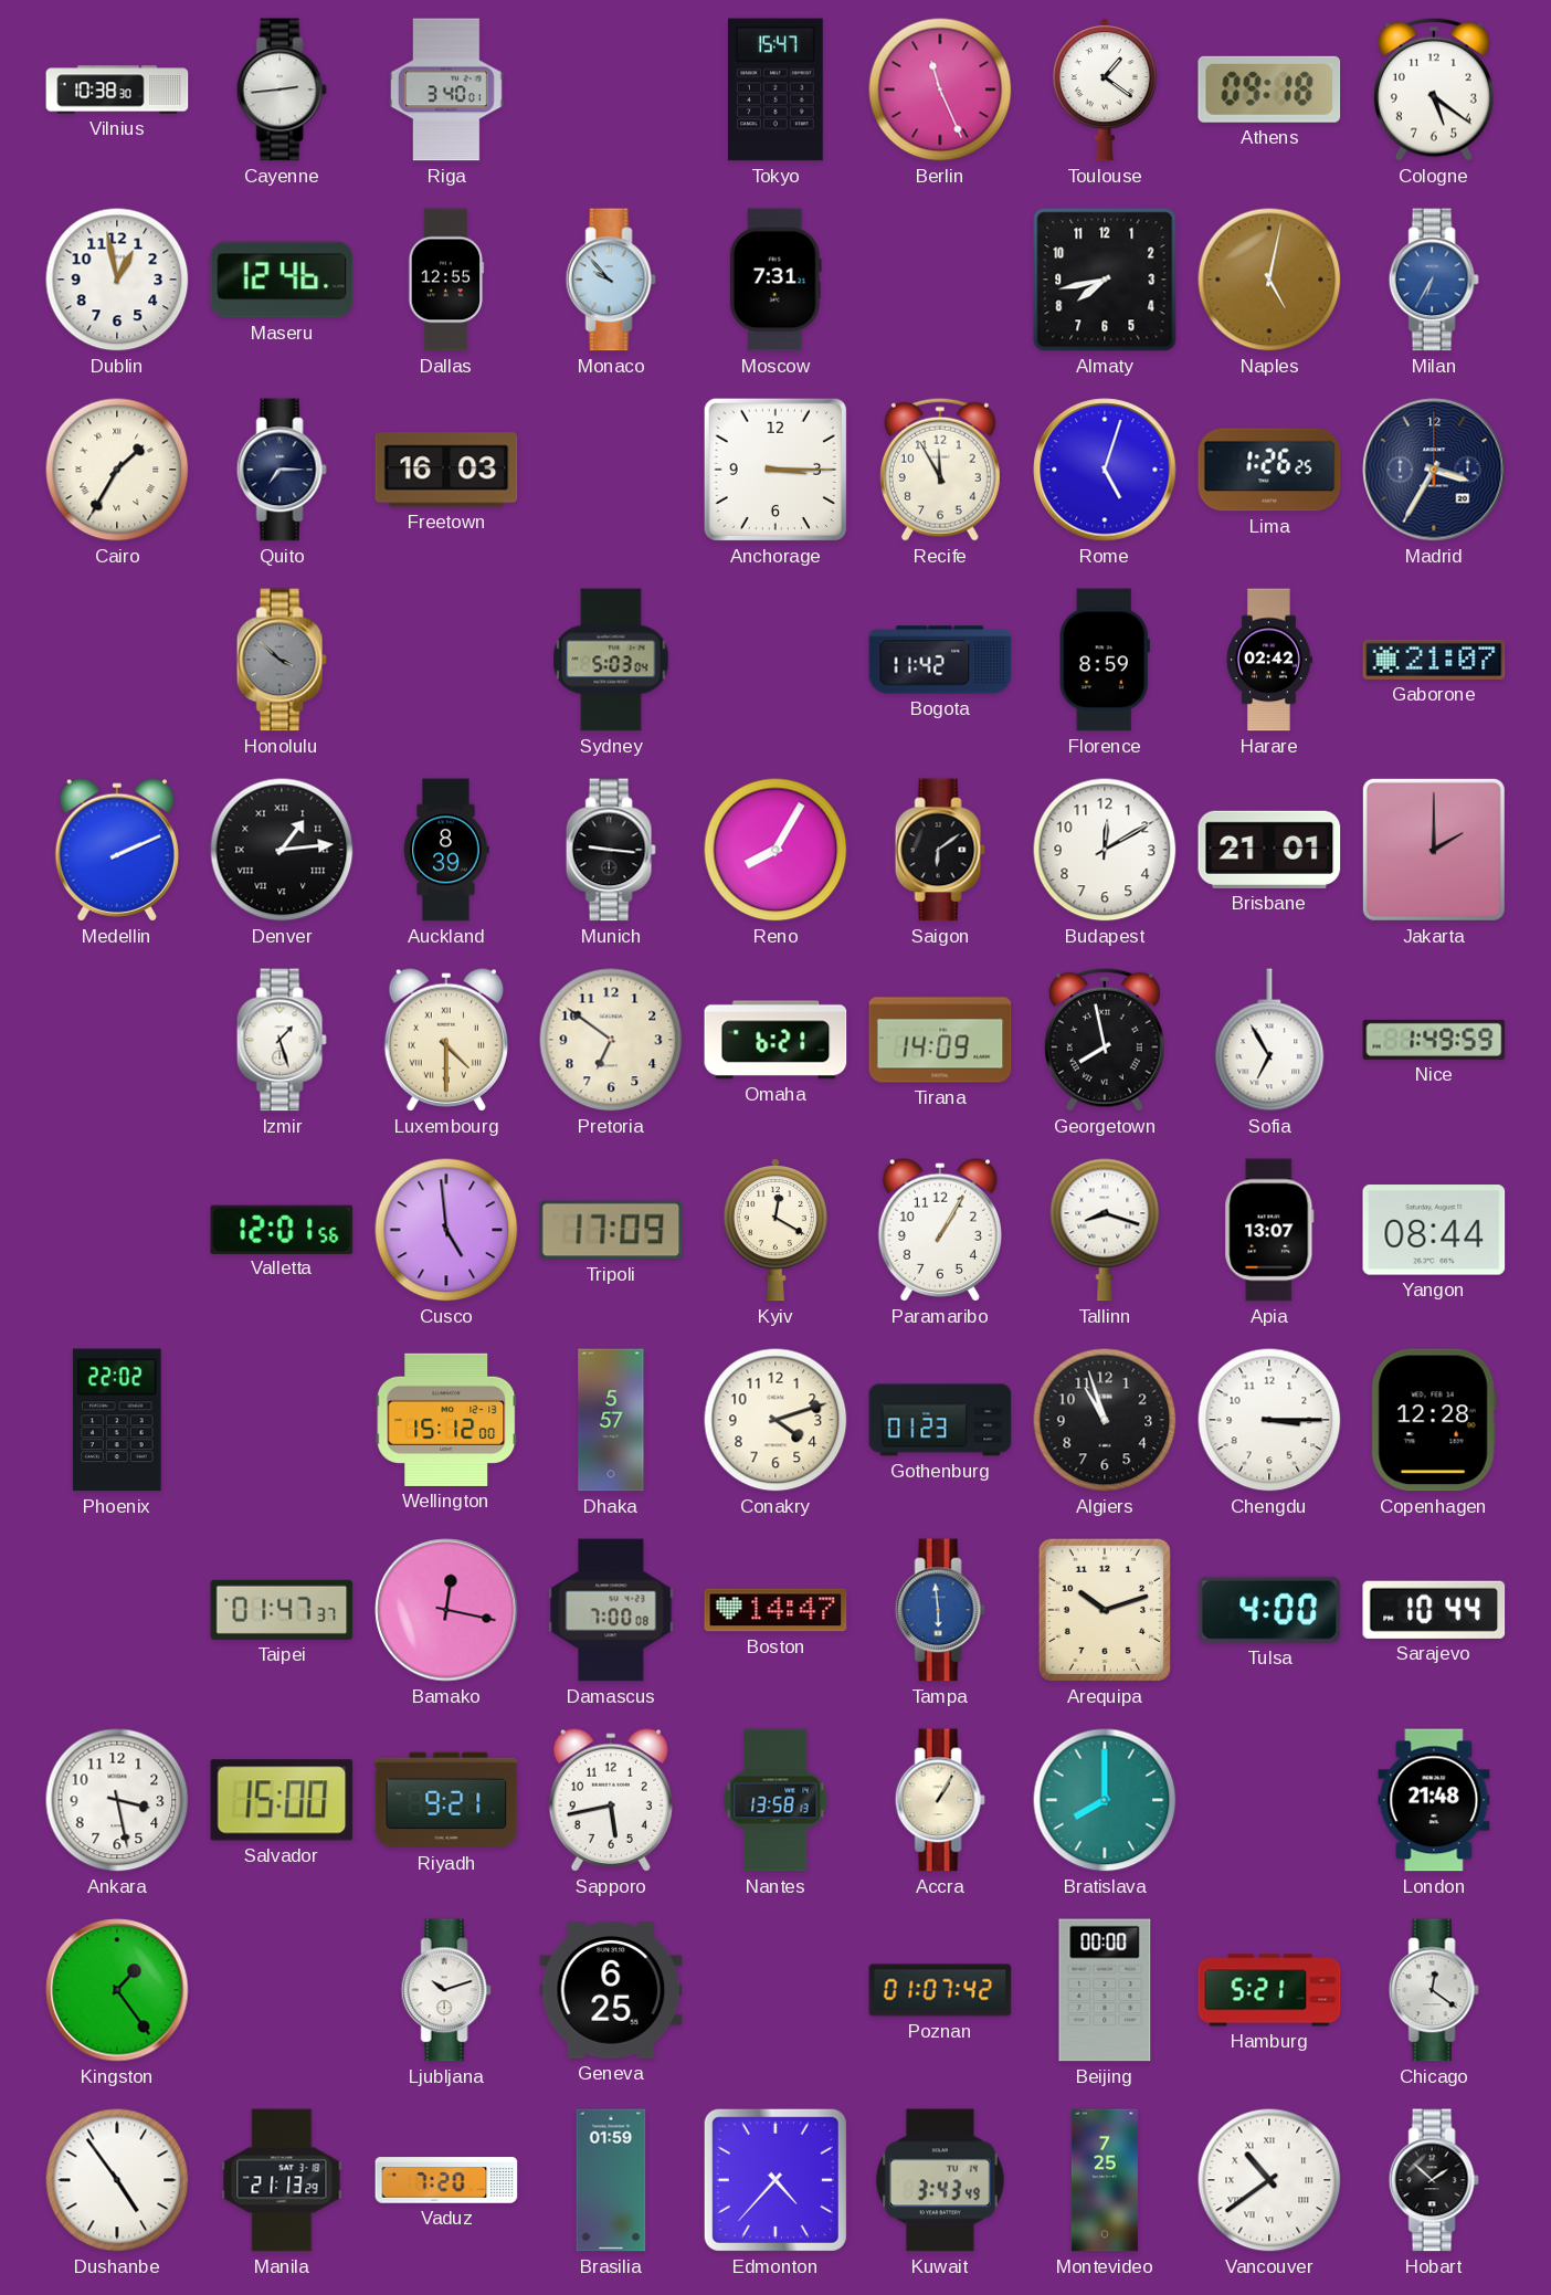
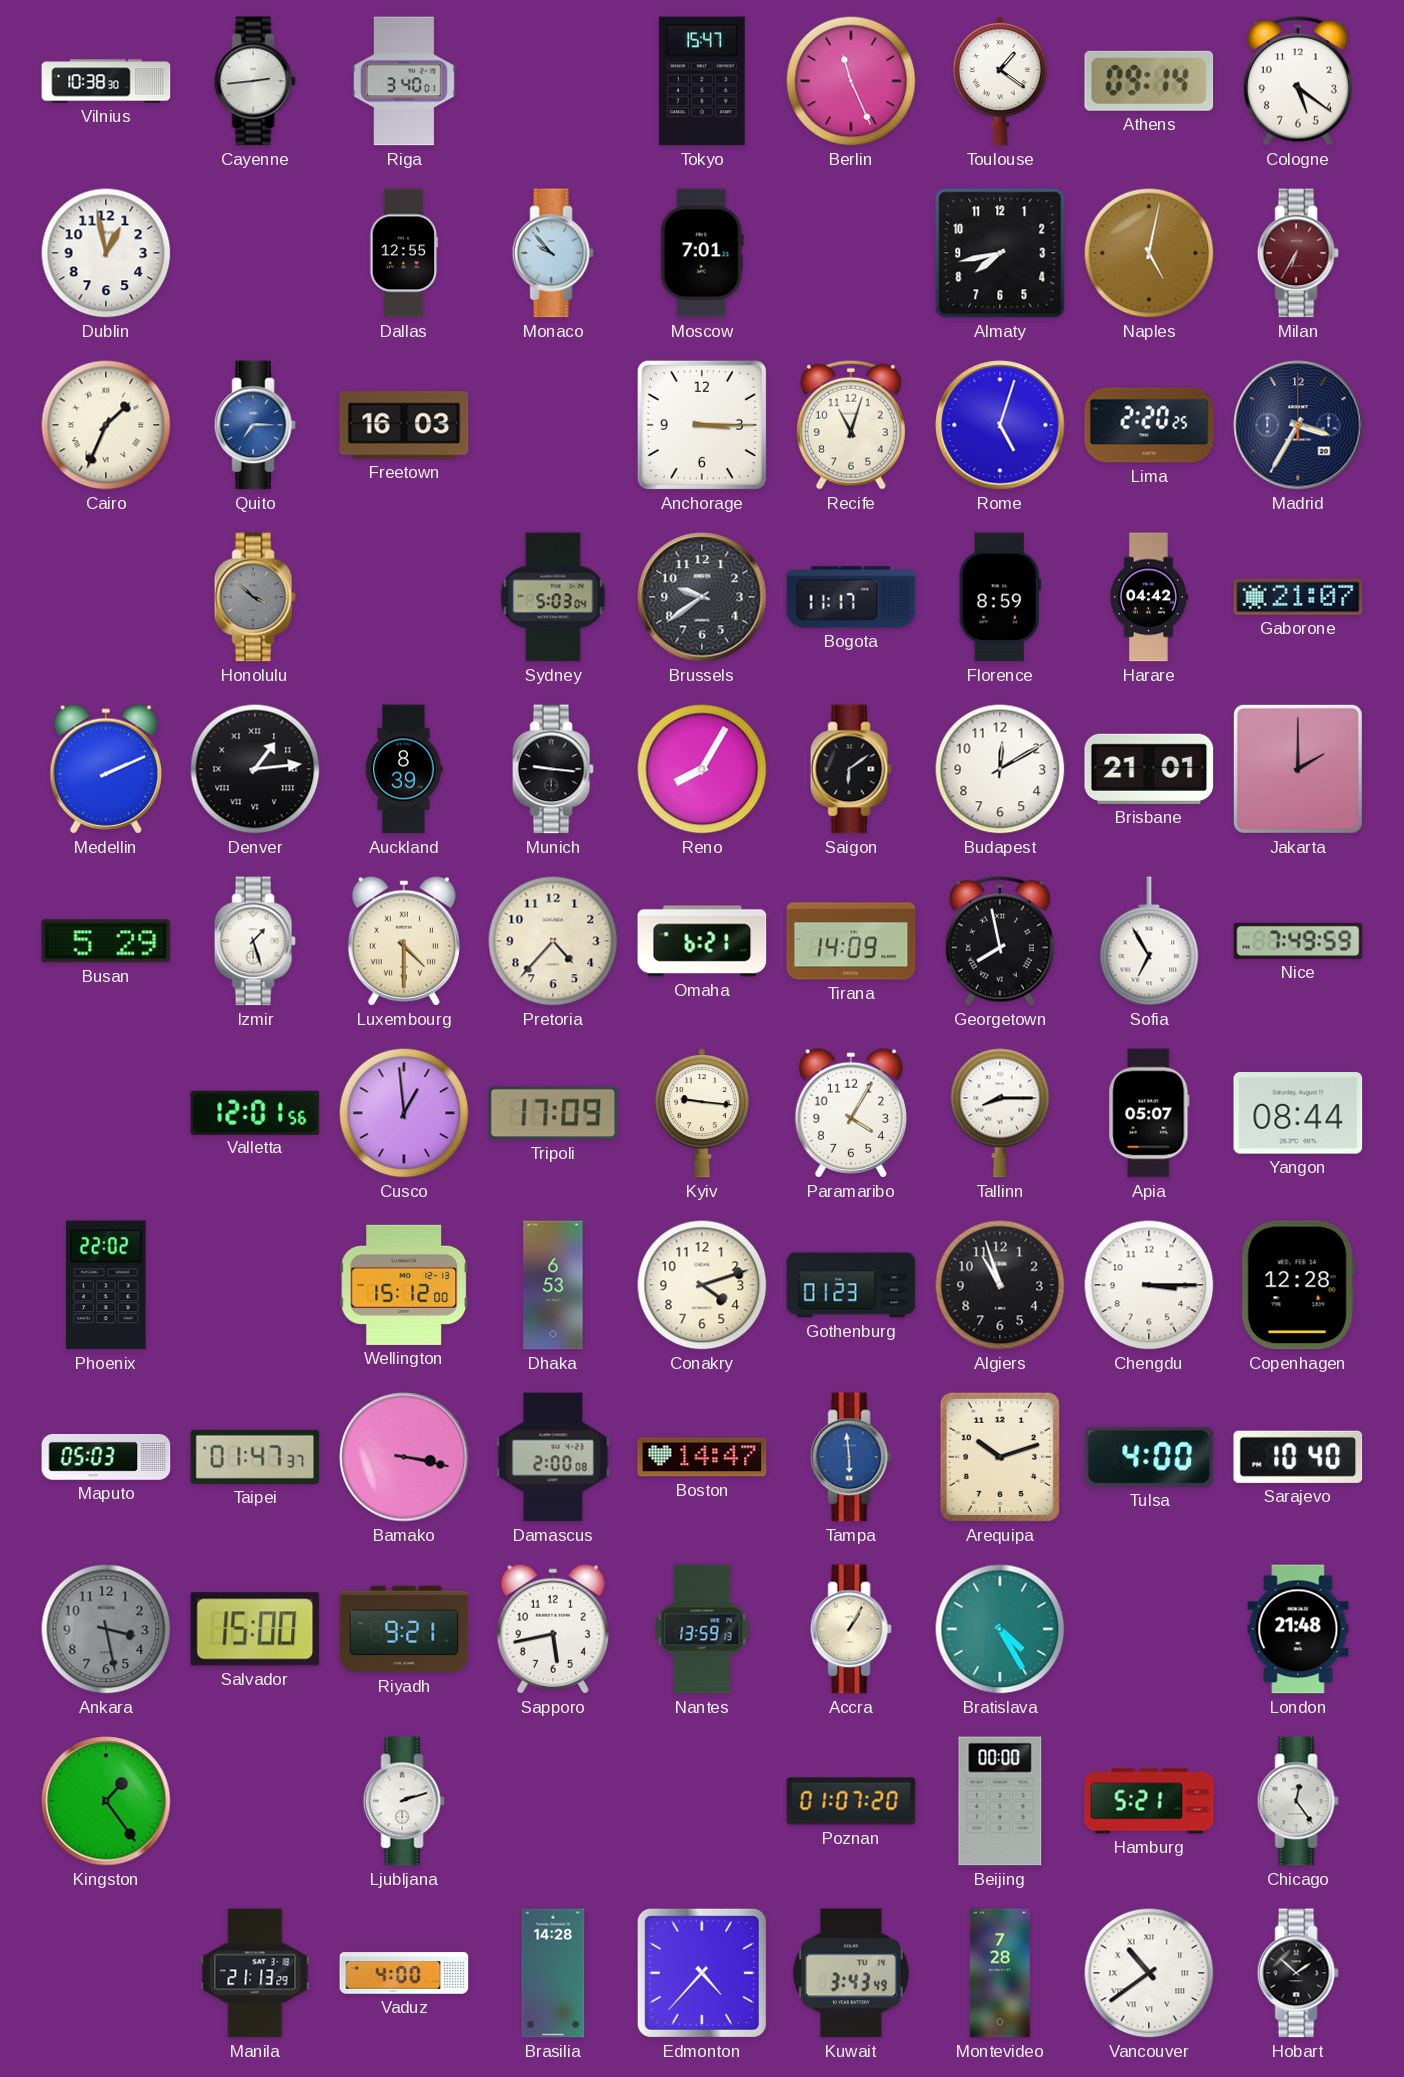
Athens: 09:18 -> 09:14 (1149, 81)
Maseru: 12:46 -> none (282, 280)
Moscow: 7:31 -> 7:01 (702, 253)
Milan dial: blue -> burgundy (1298, 253)
Cairo: 1:35 -> 1:34 (106, 425)
Quito dial: navy -> blue (255, 425)
Recife: 11:55 -> 11:03 (851, 425)
Lima: 1:26 -> 2:20 (1149, 425)
Brussels: none -> 9:39 (702, 597)
Bogota: 11:42 -> 11:17 (851, 597)
Harare: 02:42 -> 04:42 (1148, 597)
Busan: none -> 5:29 (106, 941)
Pretoria: 6:51 -> 4:37 (553, 941)
Nice: 1:49 -> 7:49 (1298, 941)
Cusco: 4:59 -> 12:59 (404, 1113)
Kyiv: 12:20 -> 9:16 (702, 1113)
Paramaribo: 1:05 -> 4:05 (851, 1113)
Tallinn: 8:18 -> 8:15 (1000, 1113)
Apia: 13:07 -> 05:07 (1149, 1113)
Dhaka: 5:57 -> 6:53 (553, 1285)
Maputo: none -> 05:03 (106, 1458)
Bamako: 12:17 -> 3:17 (404, 1457)
Damascus: 7:00 -> 2:00 (553, 1457)
Sarajevo: 10:44 -> 10:40 (1298, 1457)
Ankara dial: white -> grey (106, 1629)
Nantes: 13:58 -> 13:59 (702, 1629)
Bratislava: 8:00 -> 4:25 (1000, 1629)
Ljubljana: 10:12 -> 2:12 (404, 1801)
Geneva: 6:25 -> none (611, 1991)
Poznan: 01:07:42 -> 01:07:20 (851, 1801)
Chicago: 12:21 -> 12:24 (1298, 1801)
Dushanbe: 4:54 -> none (117, 2180)
Vaduz: 7:20 -> 4:00 (404, 1973)
Brasilia: 01:59 -> 14:28 (553, 1973)
Montevideo: 7:25 -> 7:28 (1000, 1973)
